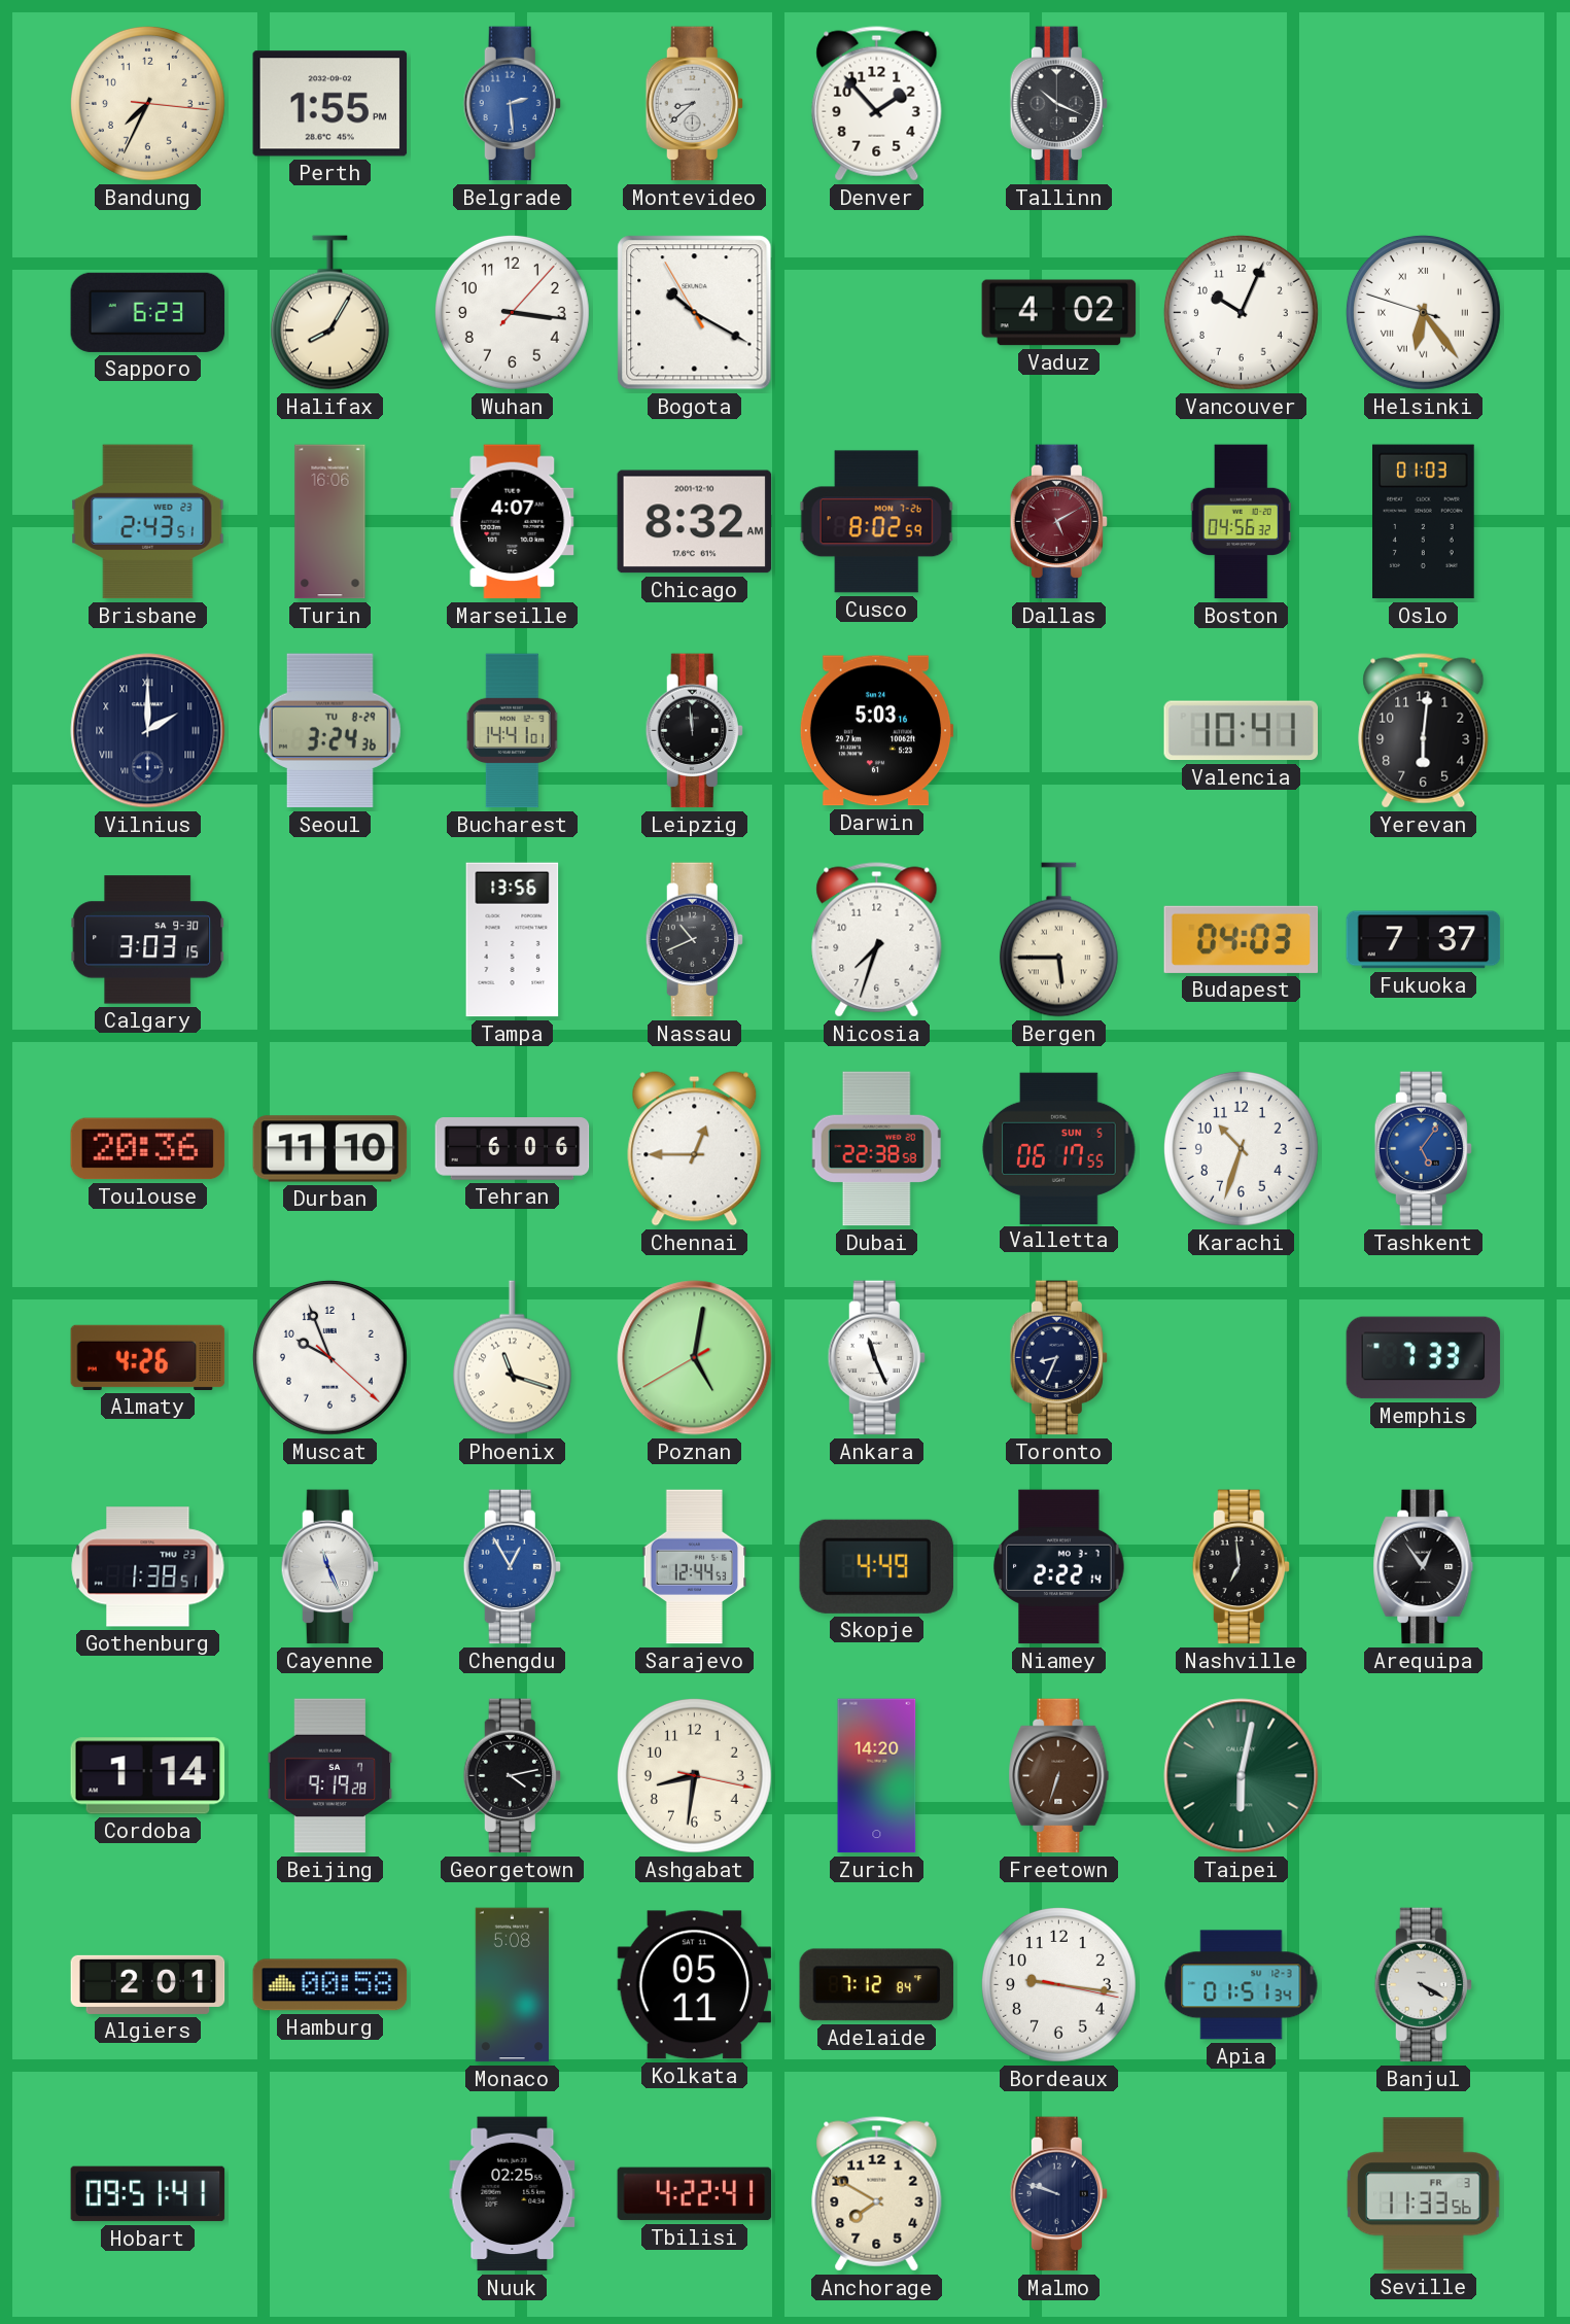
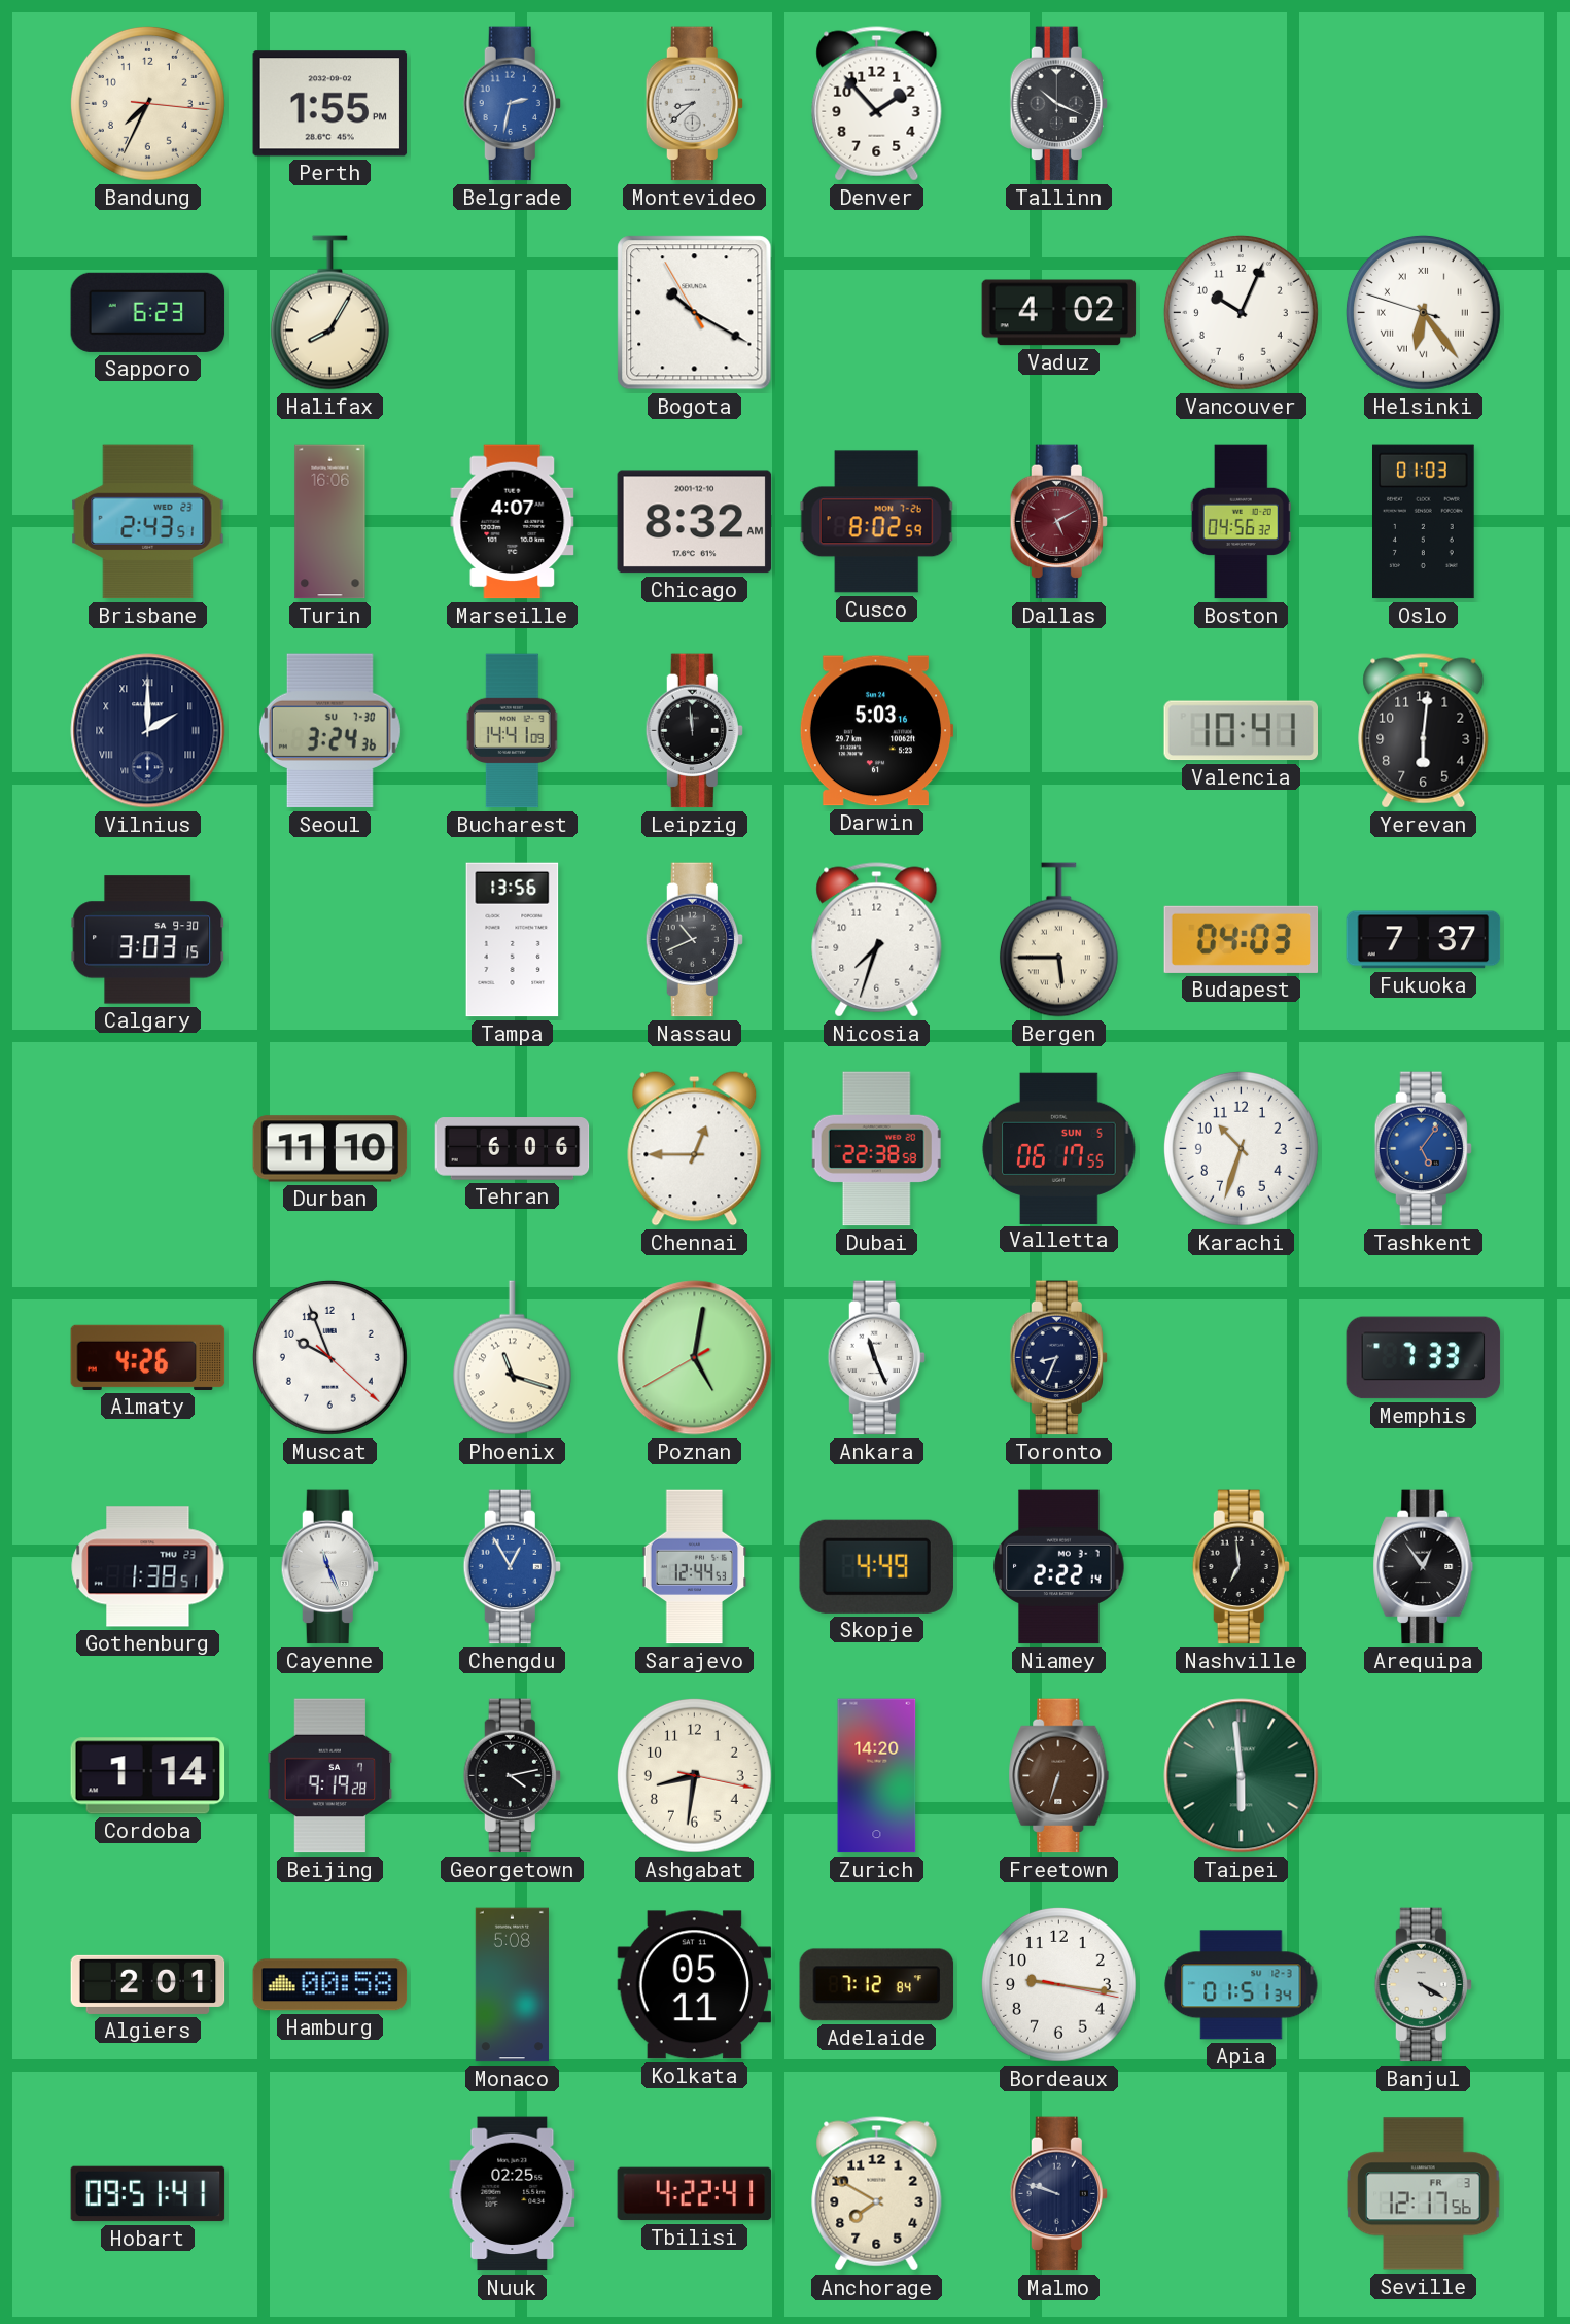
Belgrade: 2:29 -> 2:32 (512, 104)
Wuhan: 3:16 -> none (512, 312)
Seoul date: TU 8-29 -> SU 7-30 (329, 731)
Bucharest: 14:41:01 -> 14:41:09 (513, 731)
Toulouse: 20:36 -> none (148, 1149)
Taipei: 6:02 -> 5:59 (1242, 1776)
Seville: 11:33 -> 12:17 (1424, 2194)
